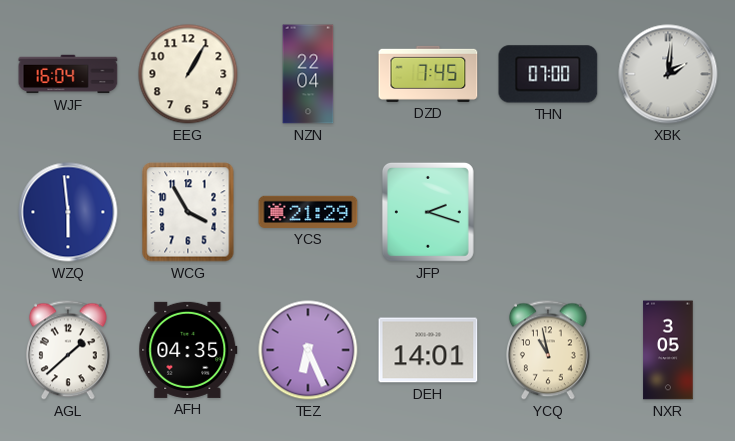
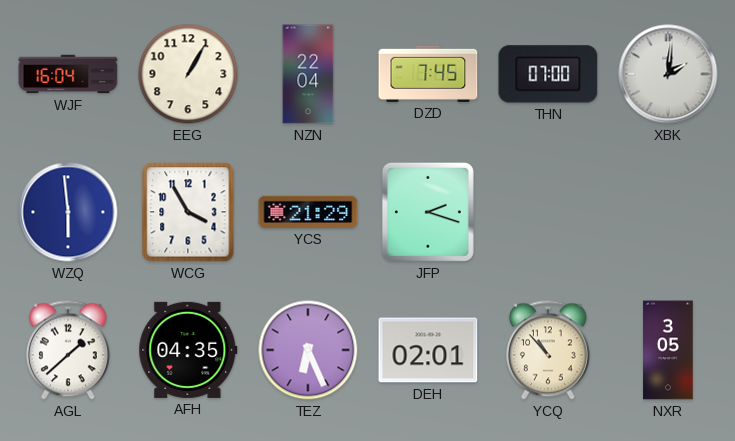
DEH: 14:01 -> 02:01 (428, 350)
YCQ: 10:58 -> 10:53 (548, 350)
